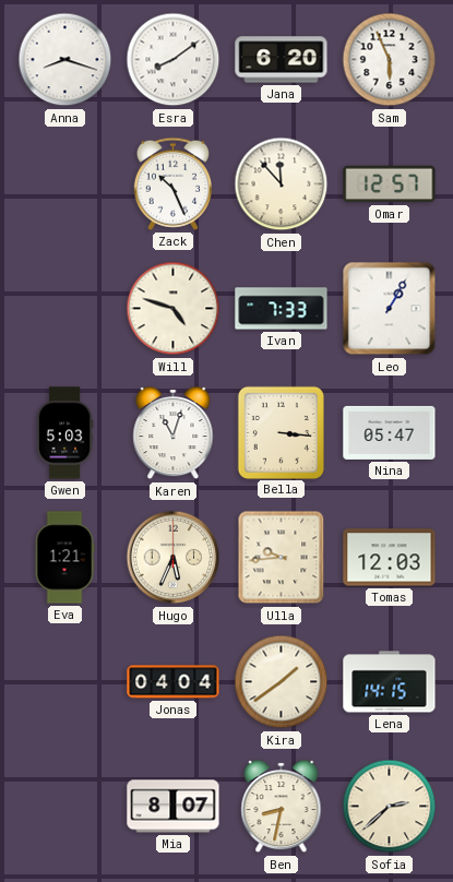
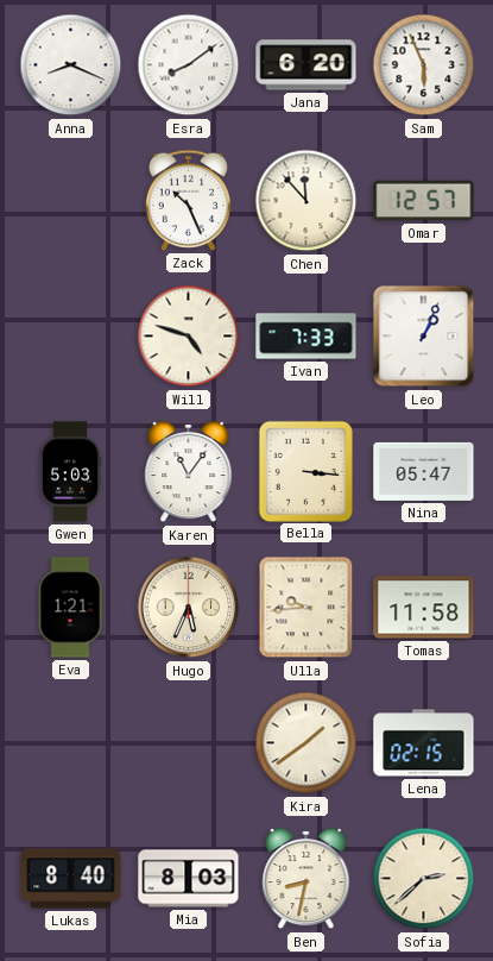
Anna: 8:18 -> 8:19 (71, 65)
Leo: 1:05 -> 1:04 (424, 337)
Karen: 11:03 -> 11:06 (189, 472)
Tomas: 12:03 -> 11:58 (424, 608)
Jonas: 04:04 -> none (174, 682)
Lena: 14:15 -> 02:15 (424, 743)
Lukas: none -> 8:40 (71, 879)
Mia: 8:07 -> 8:03 (189, 879)
